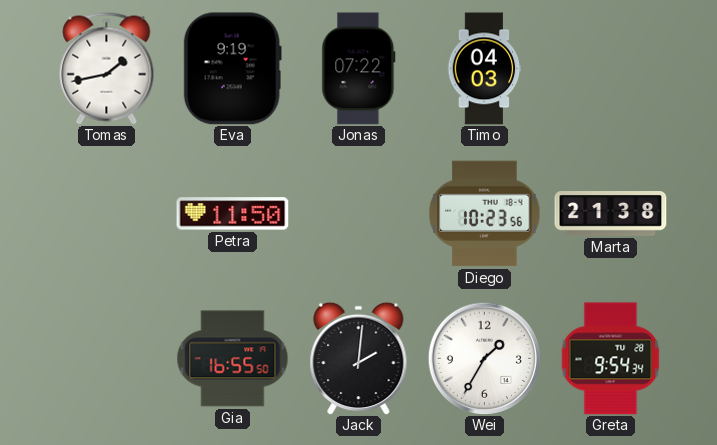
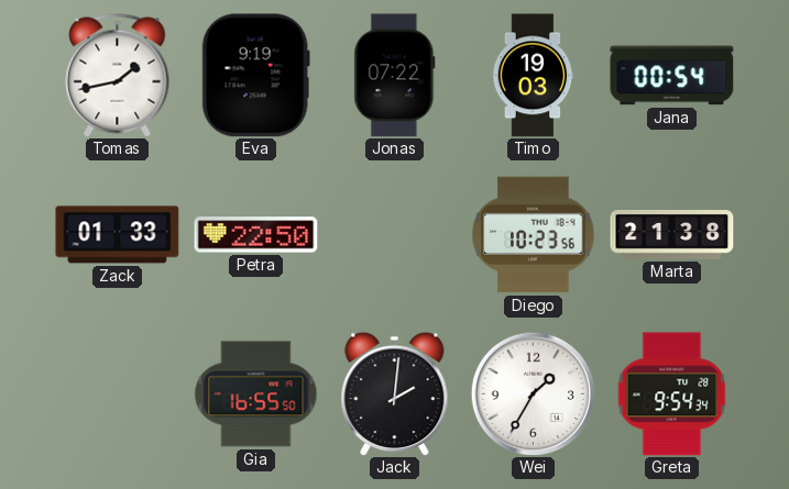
Timo: 04:03 -> 19:03 (534, 76)
Jana: none -> 00:54 (672, 76)
Zack: none -> 01:33 (118, 235)
Petra: 11:50 -> 22:50 (256, 235)
